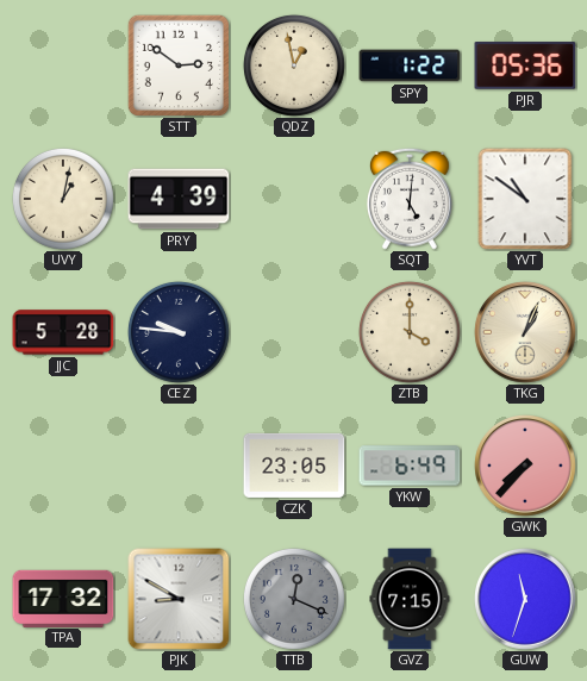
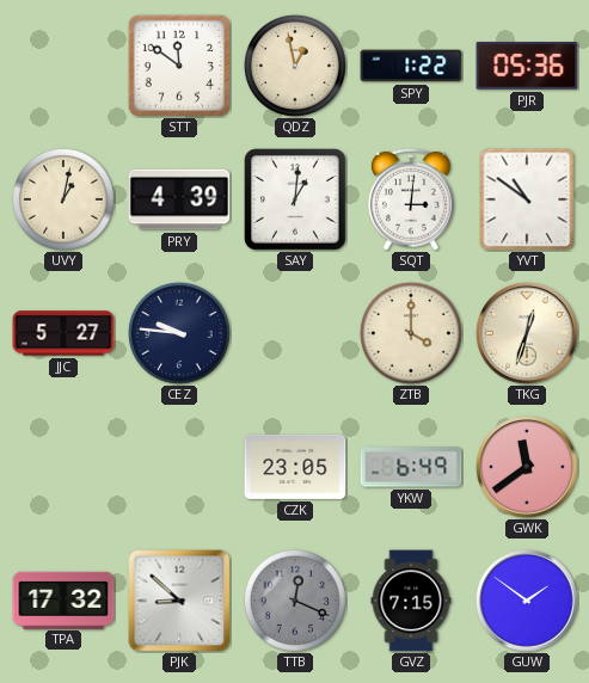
STT: 2:51 -> 11:51 (179, 66)
SAY: none -> 1:01 (295, 199)
SQT: 5:01 -> 3:01 (411, 199)
JJC: 5:28 -> 5:27 (63, 333)
TKG: 1:04 -> 12:33 (527, 333)
GWK: 7:37 -> 11:39 (527, 467)
PJK: 8:50 -> 8:52 (179, 601)
GUW: 11:33 -> 1:51 (527, 601)
